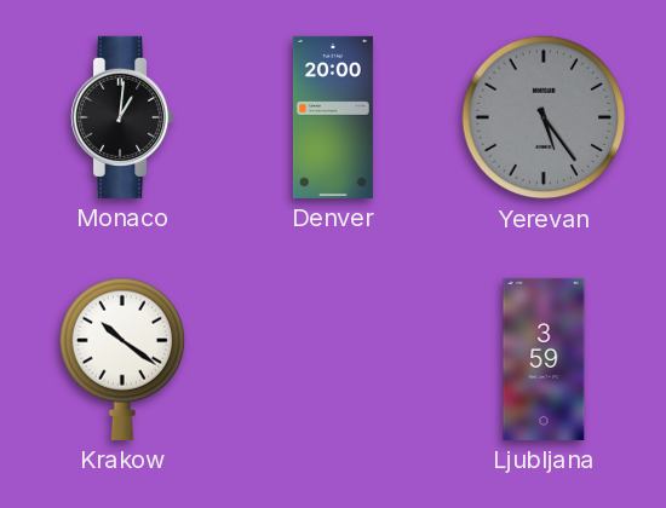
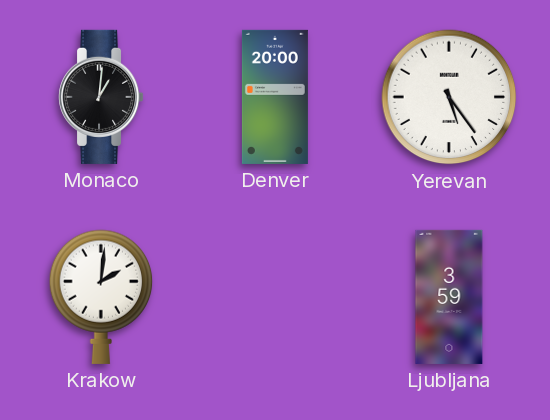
Yerevan dial: grey -> white (449, 97)
Krakow: 10:21 -> 2:01 (101, 297)
